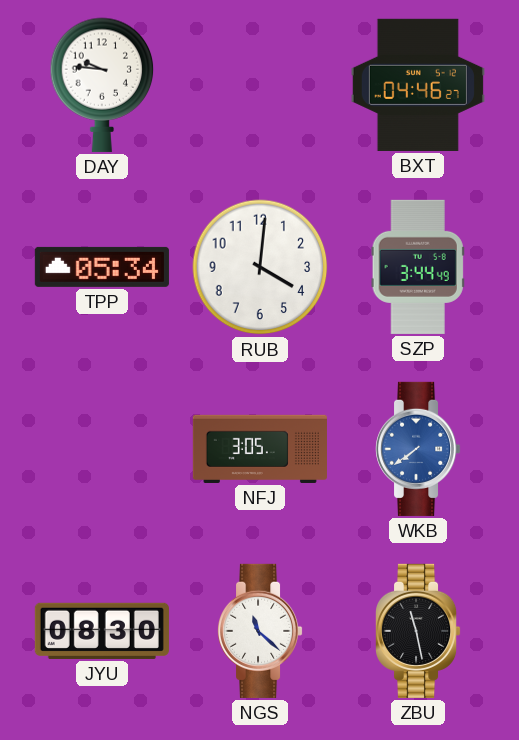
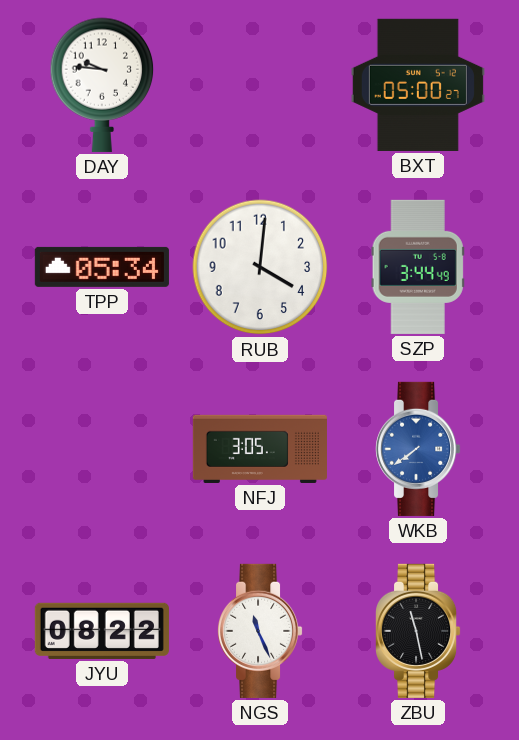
BXT: 04:46 -> 05:00 (418, 85)
JYU: 08:30 -> 08:22 (102, 631)
NGS: 11:22 -> 11:26 (261, 631)
